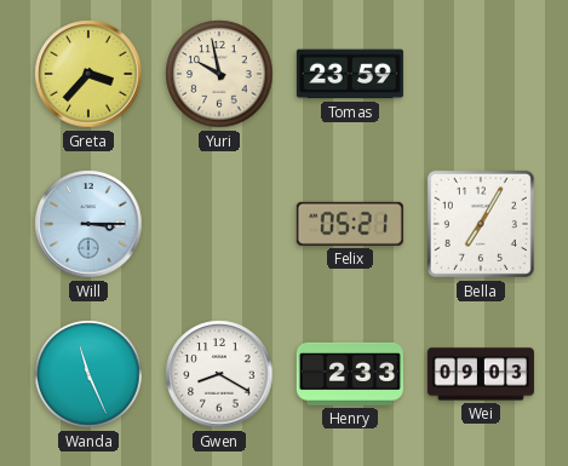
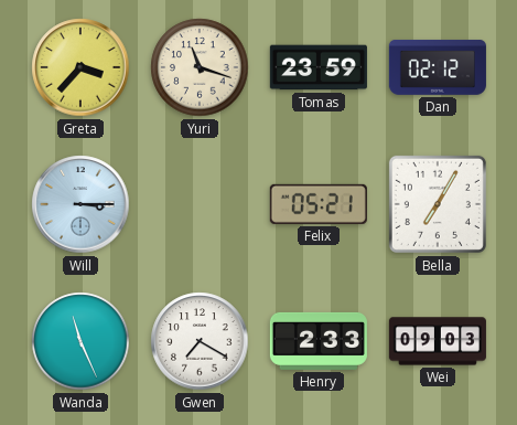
Yuri: 9:58 -> 11:18 (200, 67)
Dan: none -> 02:12 (438, 67)
Gwen: 8:20 -> 7:20 (200, 341)
